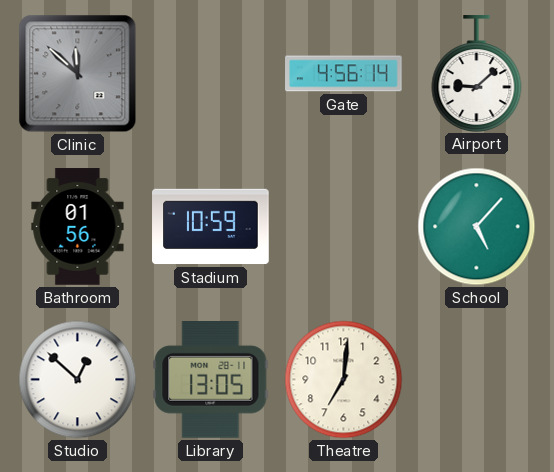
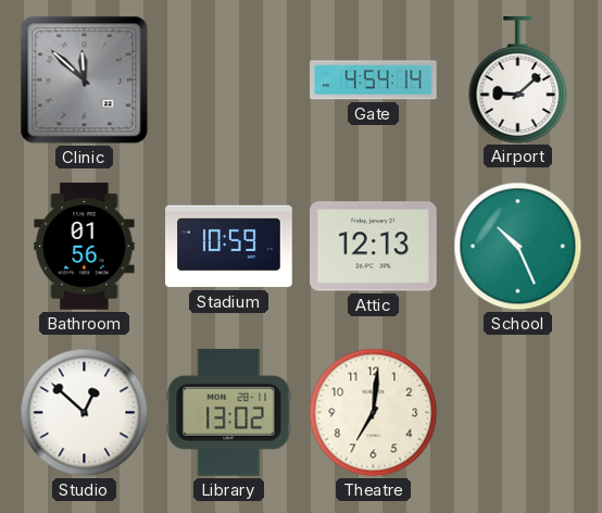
Gate: 4:56 -> 4:54 (374, 80)
Attic: none -> 12:13 (374, 247)
School: 5:07 -> 10:26 (518, 247)
Library: 13:05 -> 13:02 (229, 413)
